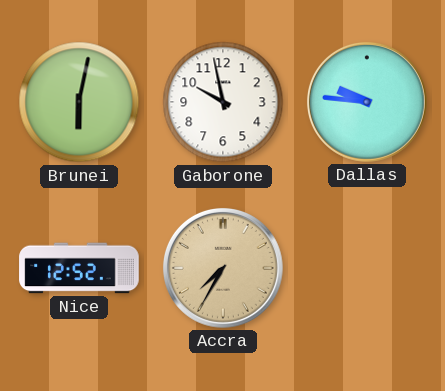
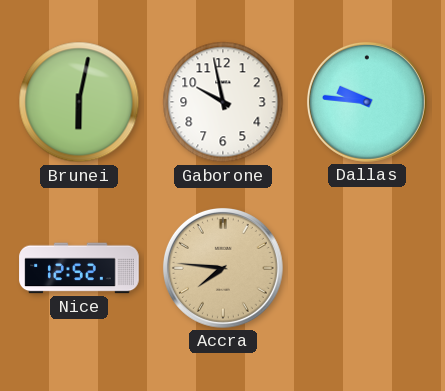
Accra: 7:35 -> 7:46 (223, 268)
